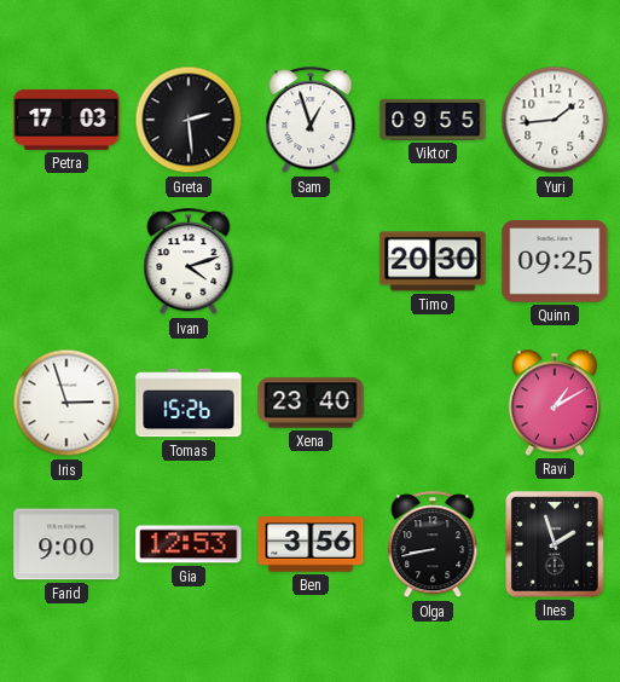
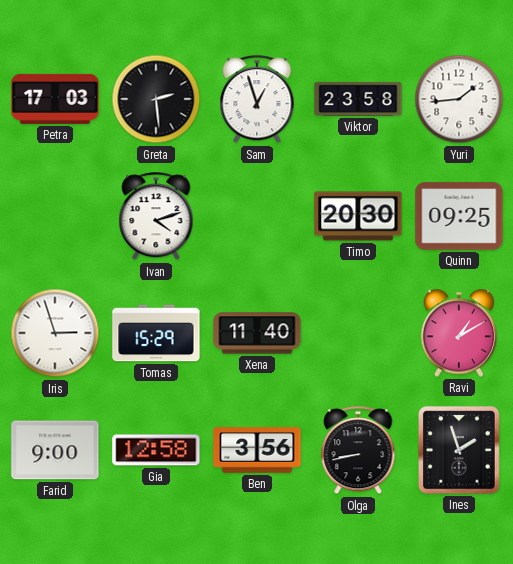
Viktor: 09:55 -> 23:58 (358, 99)
Tomas: 15:26 -> 15:29 (156, 333)
Xena: 23:40 -> 11:40 (257, 333)
Gia: 12:53 -> 12:58 (156, 450)
